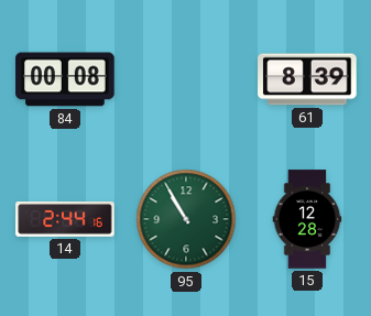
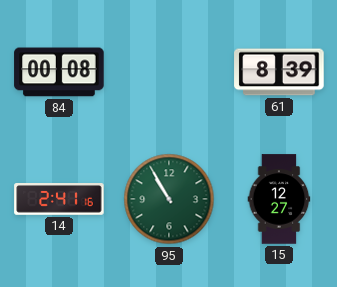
14: 2:44 -> 2:41 (59, 200)
15: 12:28 -> 12:27 (279, 199)
